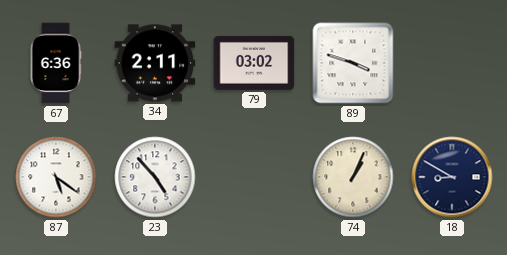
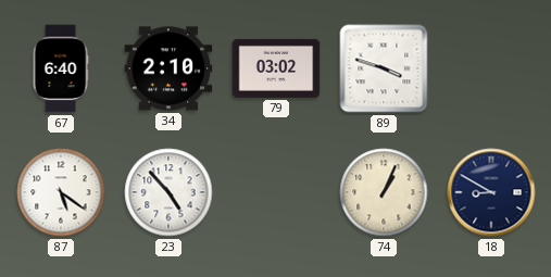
67: 6:36 -> 6:40 (61, 68)
34: 2:11 -> 2:10 (168, 68)
